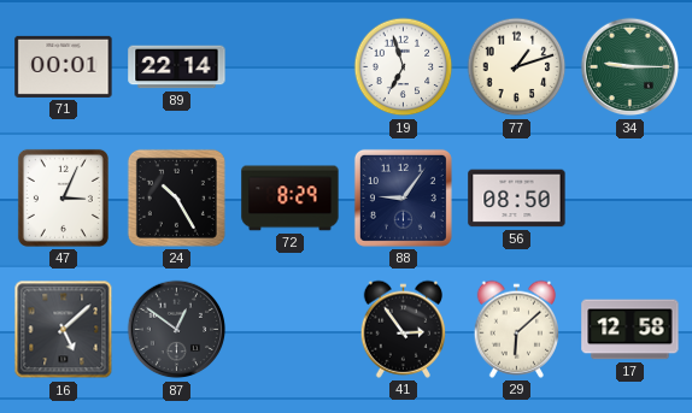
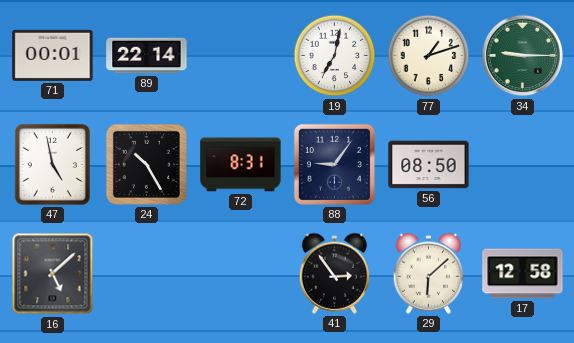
19: 6:57 -> 7:02 (335, 56)
47: 3:04 -> 4:58 (52, 164)
72: 8:29 -> 8:31 (241, 165)
87: 12:51 -> none (177, 330)
